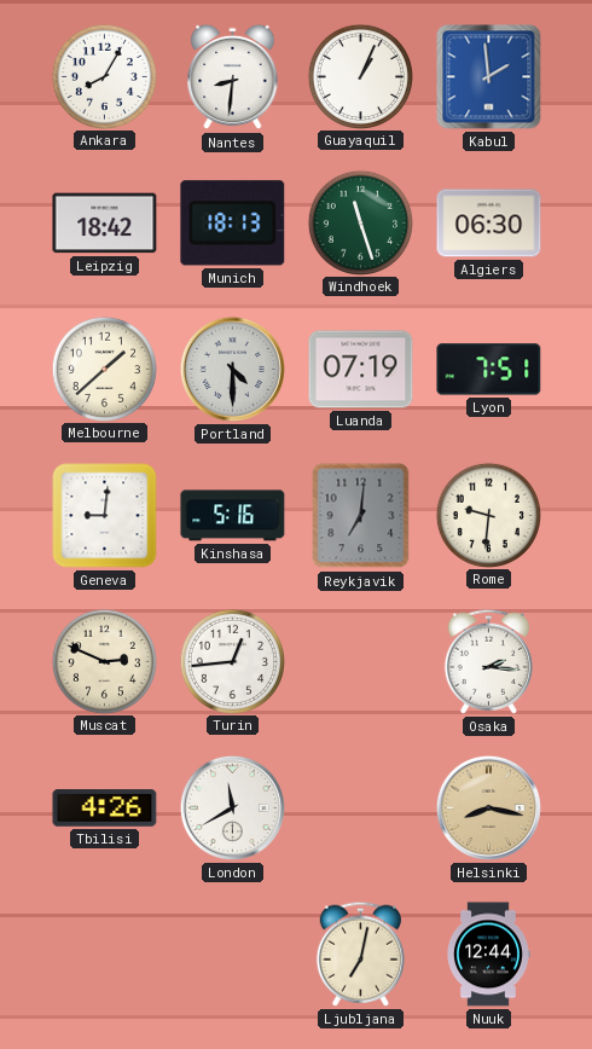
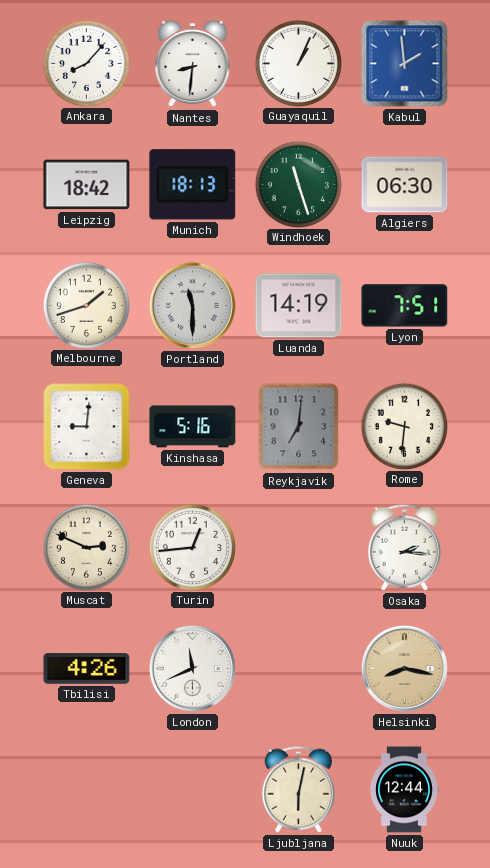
Ankara: 8:05 -> 8:07 (86, 63)
Melbourne: 1:38 -> 1:42 (86, 305)
Portland: 4:30 -> 11:30 (192, 305)
Luanda: 07:19 -> 14:19 (299, 306)
London: 11:40 -> 11:41 (192, 668)
Ljubljana: 7:02 -> 6:02 (298, 789)
